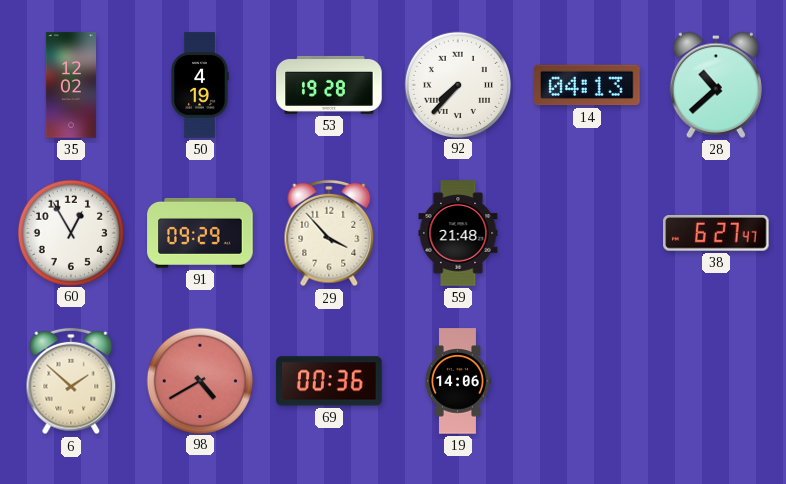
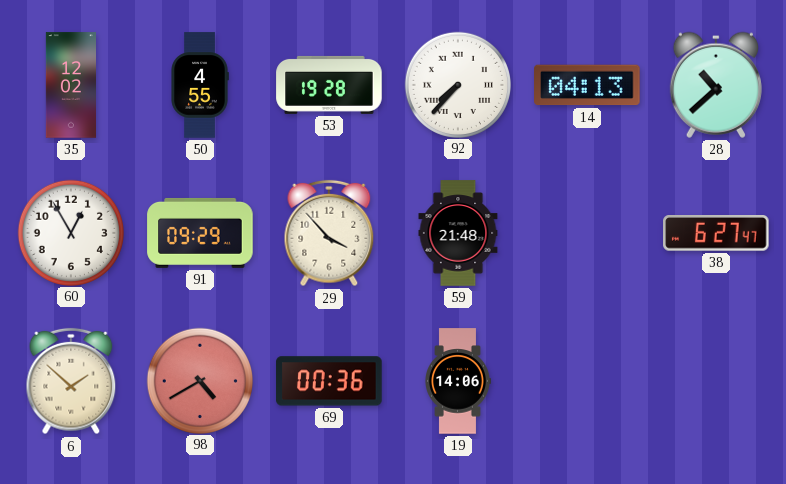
50: 4:19 -> 4:55 (200, 85)
